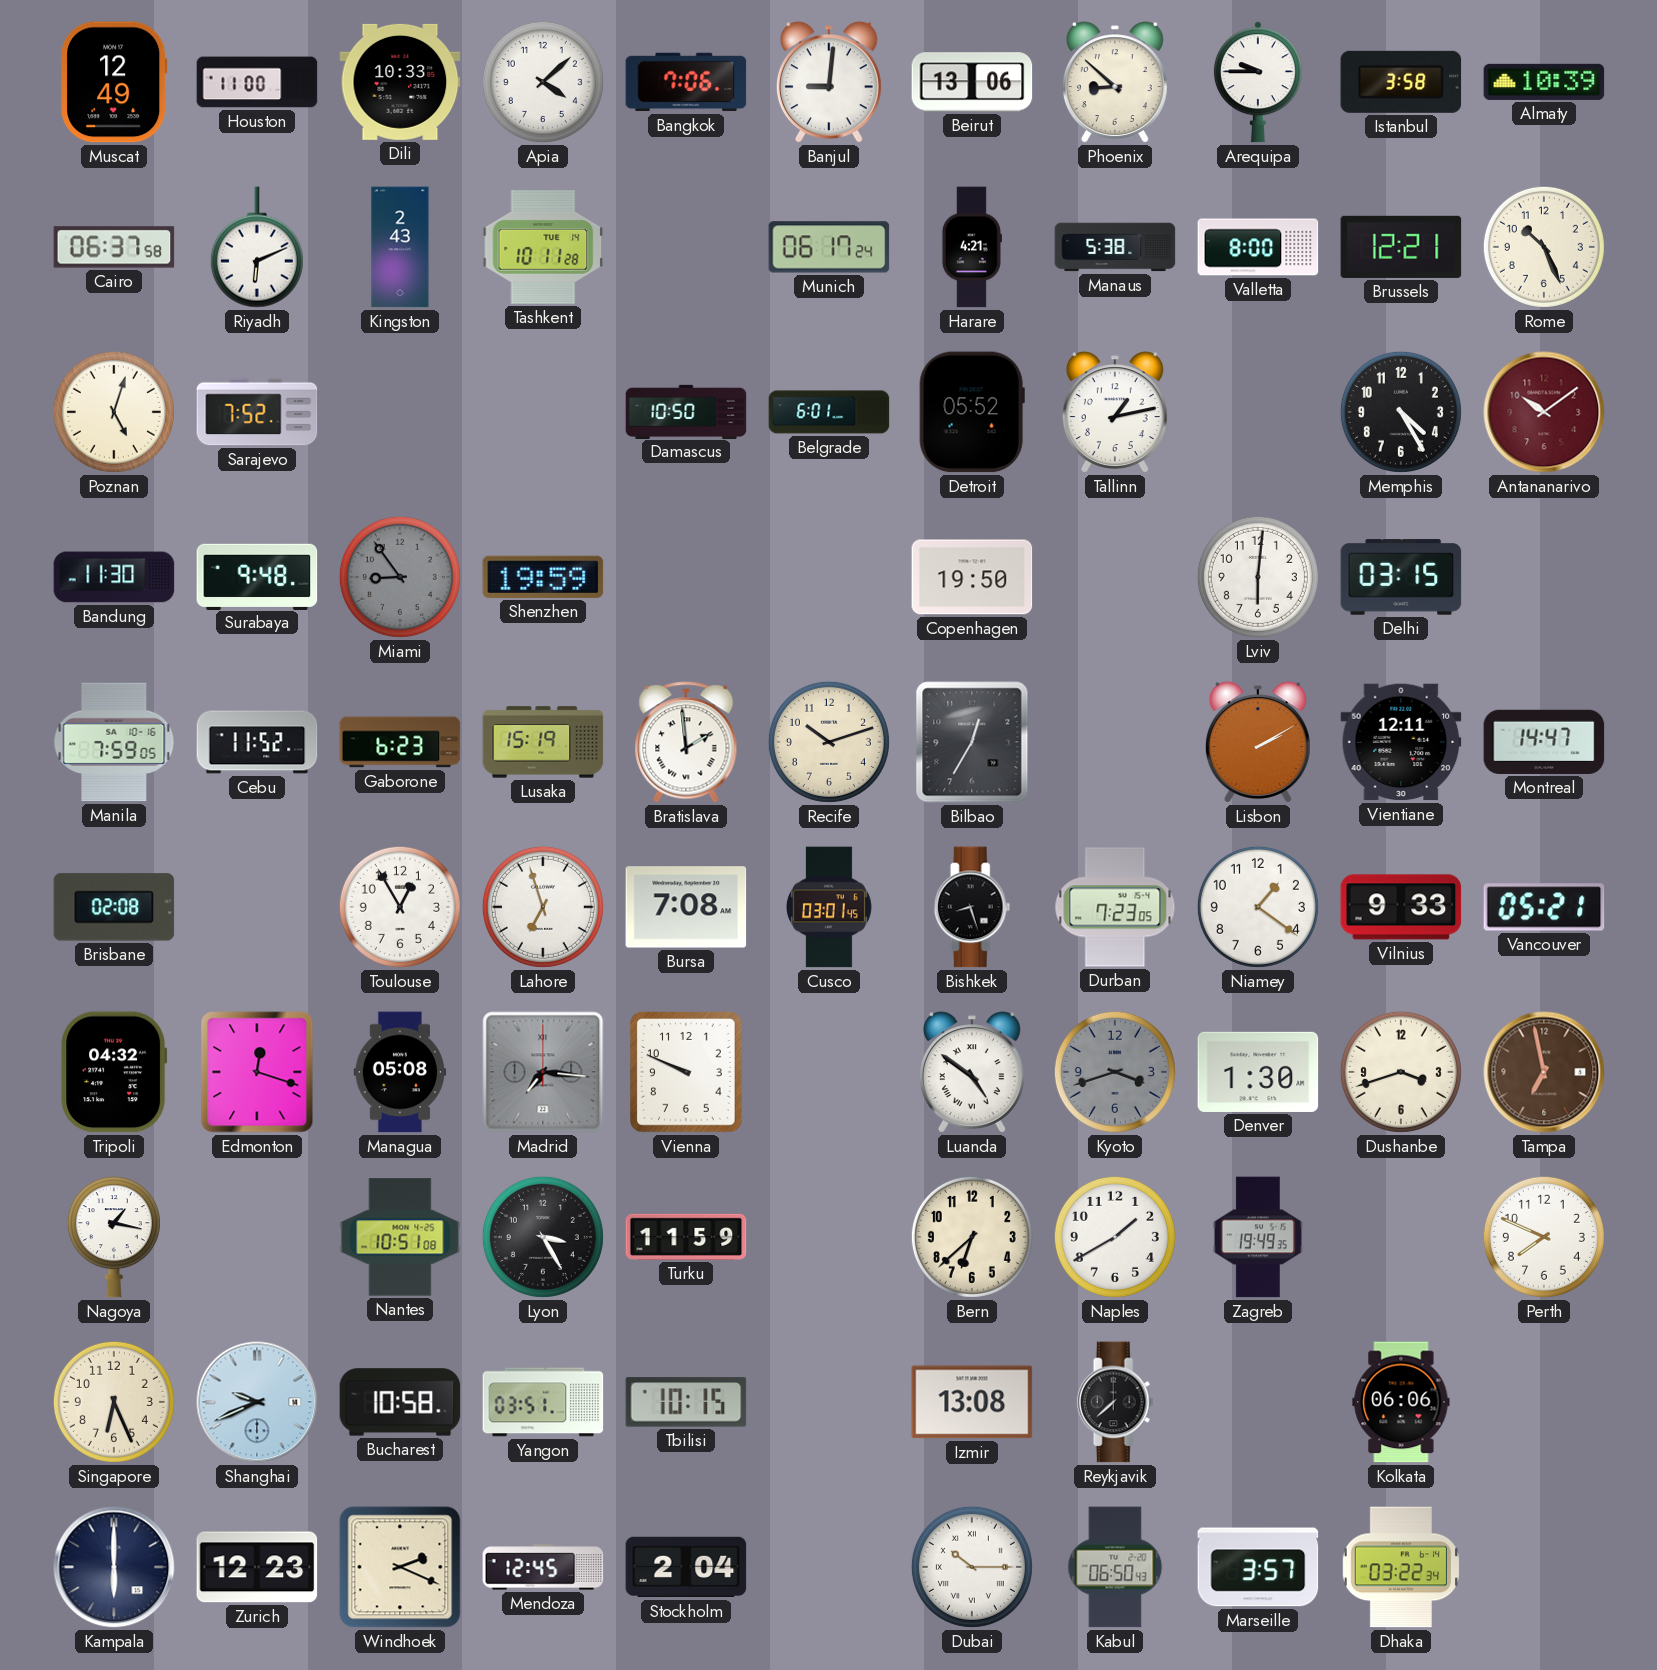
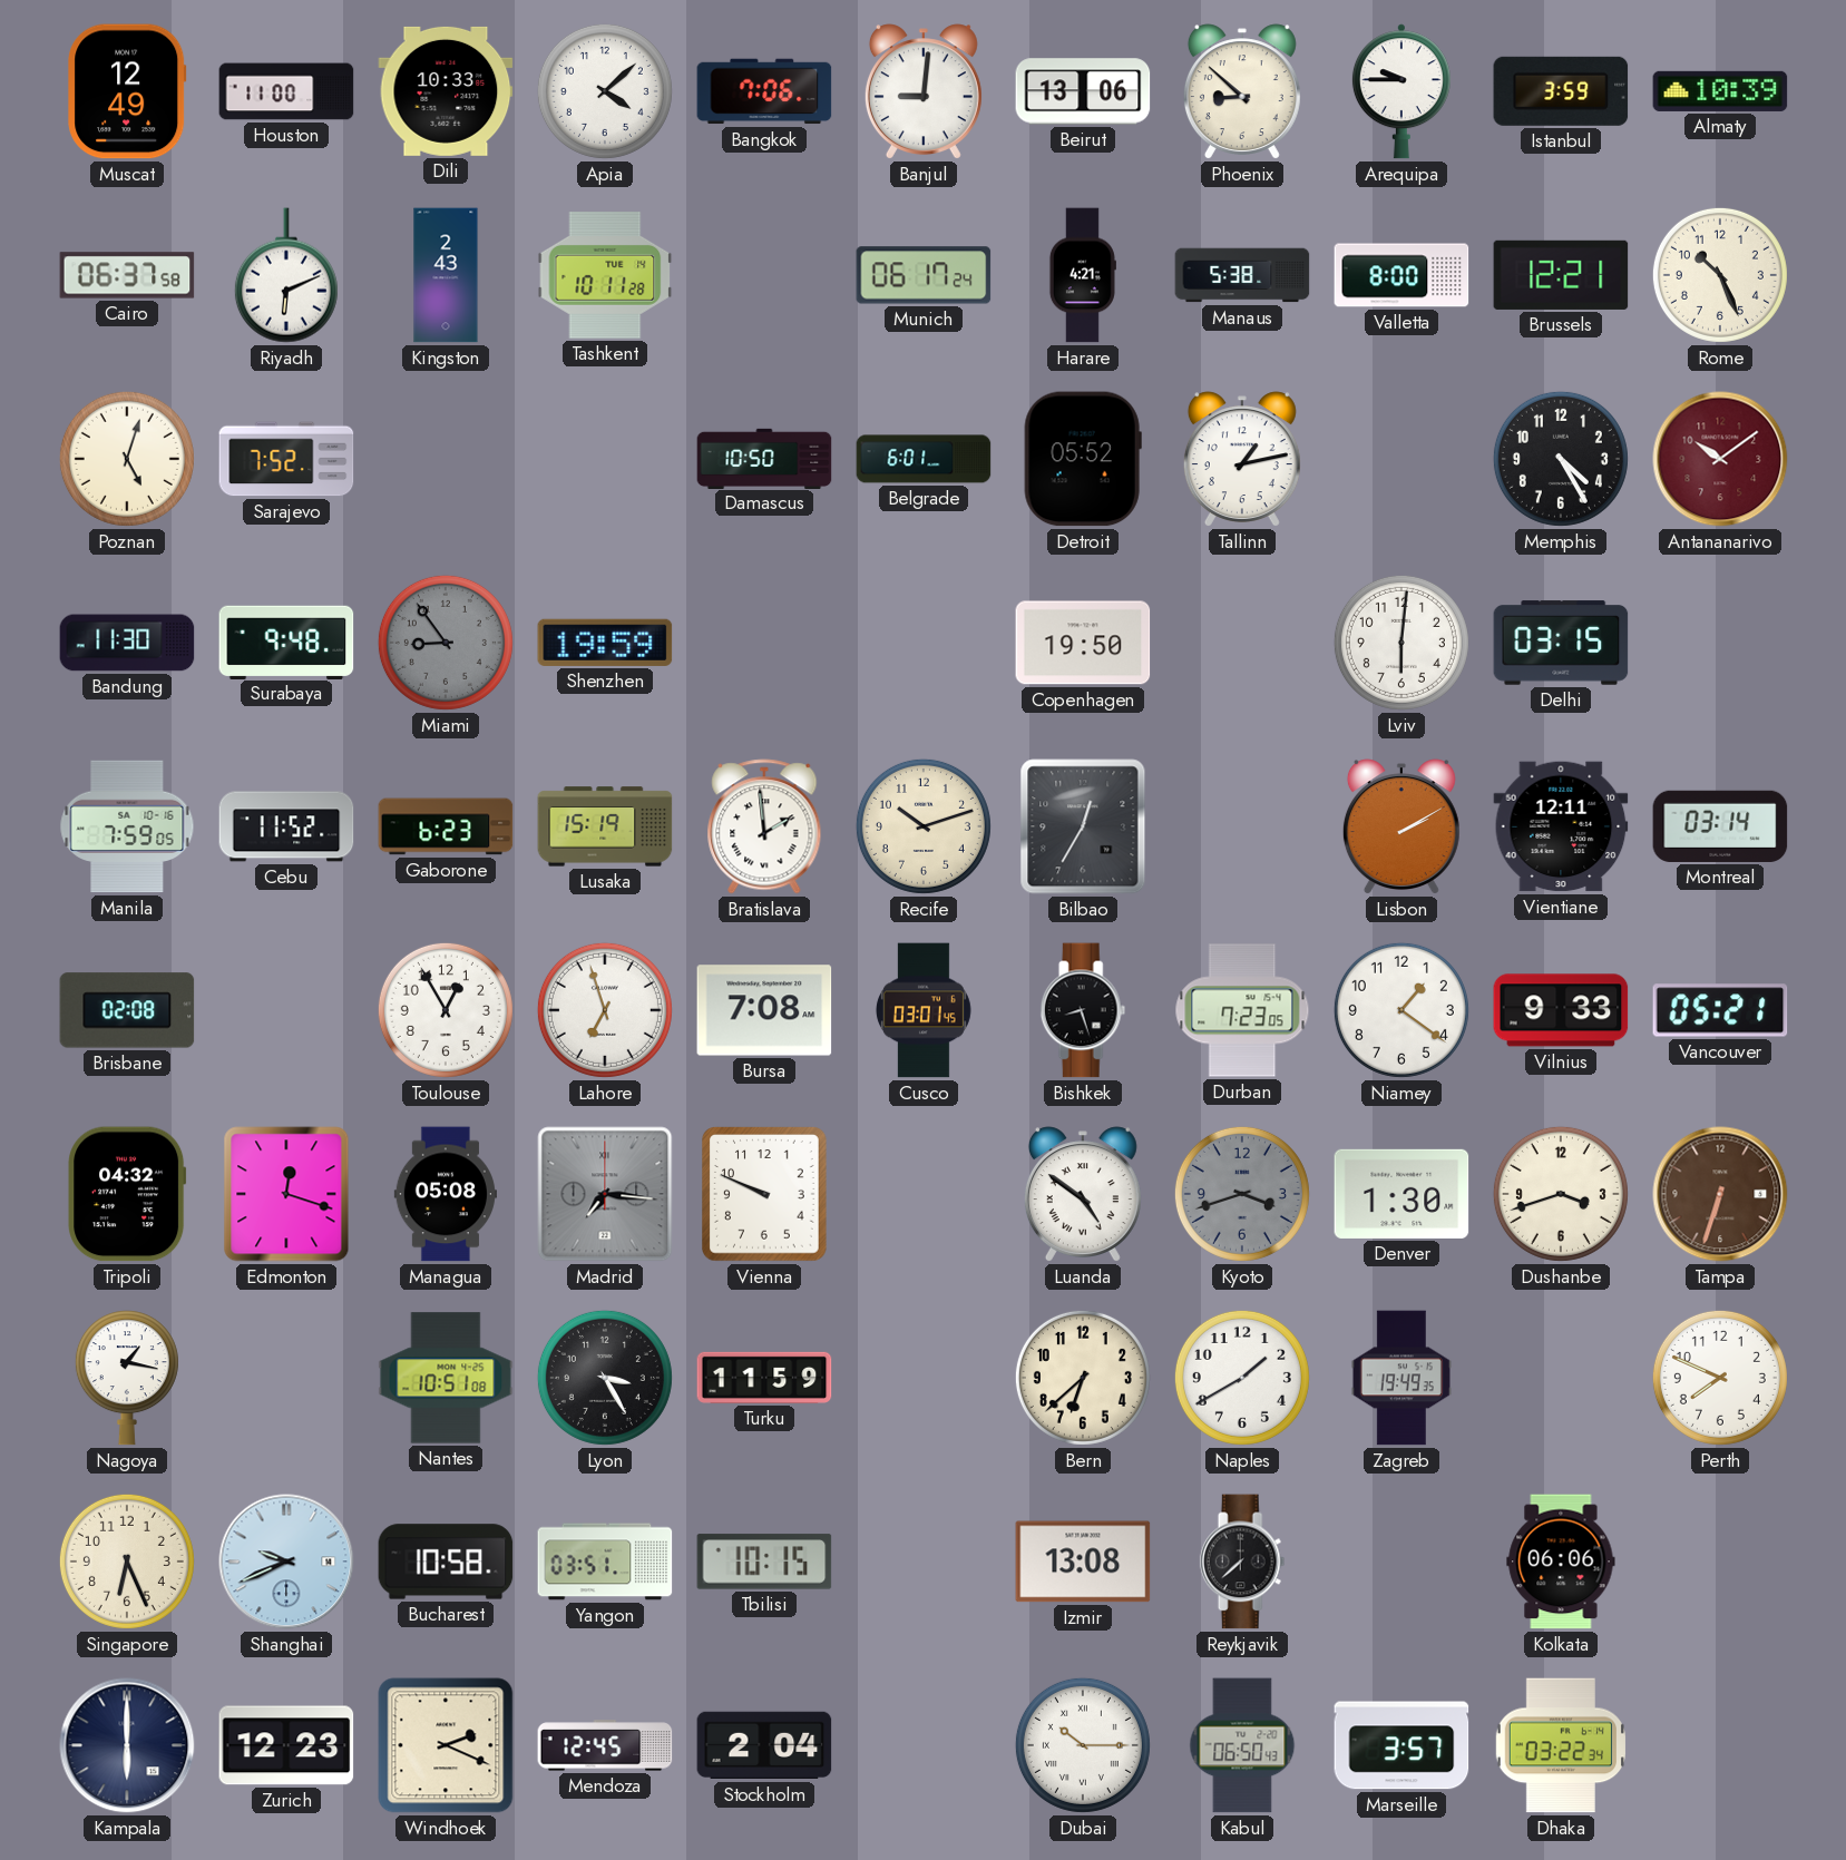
Istanbul: 3:58 -> 3:59 (1561, 91)
Montreal: 14:47 -> 03:14 (1720, 826)
Tampa: 6:58 -> 6:33 (1720, 1194)
